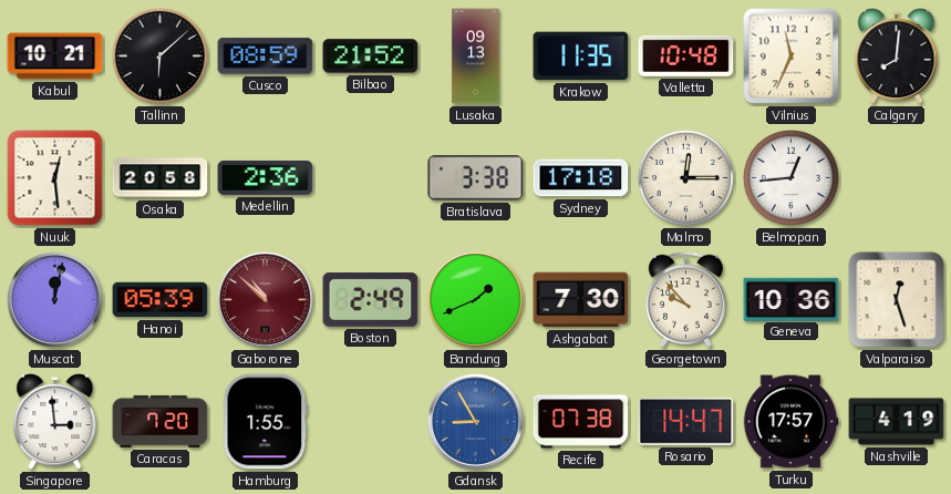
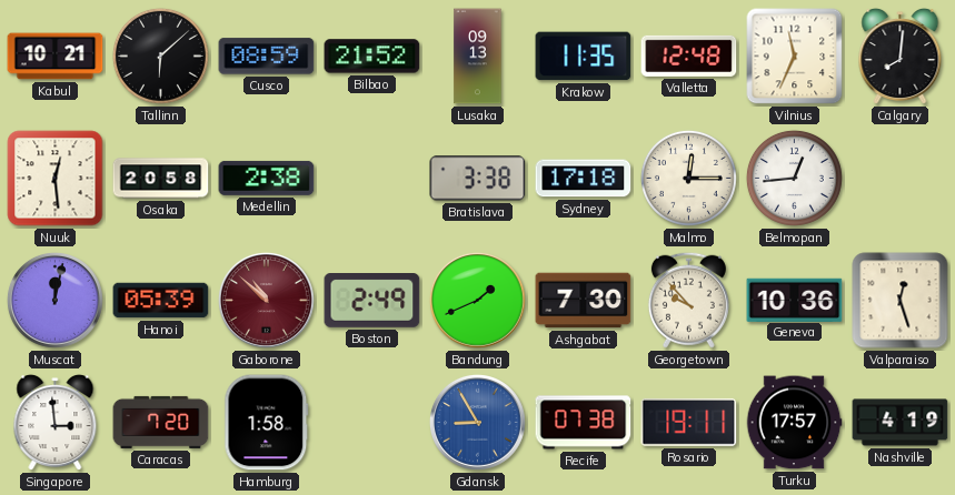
Valletta: 10:48 -> 12:48 (689, 55)
Medellin: 2:36 -> 2:38 (267, 178)
Hamburg: 1:55 -> 1:58 (267, 423)
Rosario: 14:47 -> 19:11 (689, 422)
